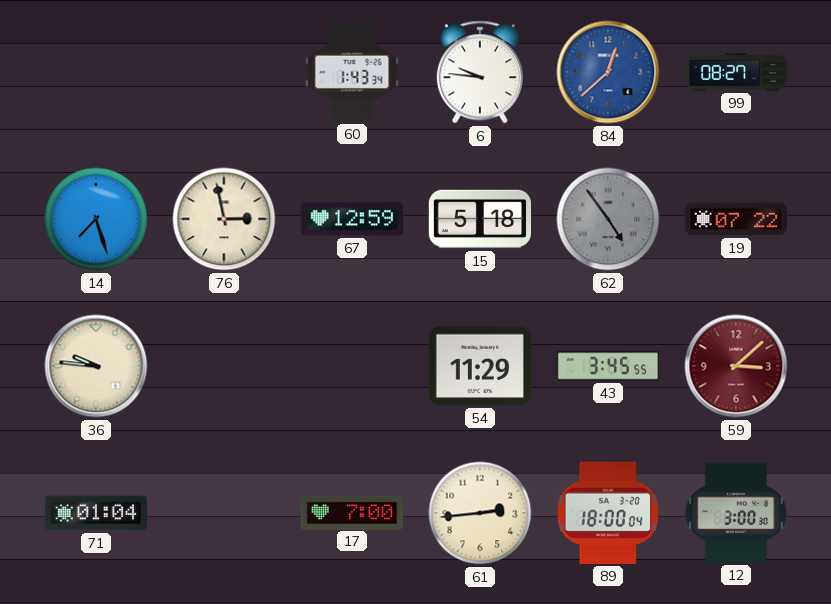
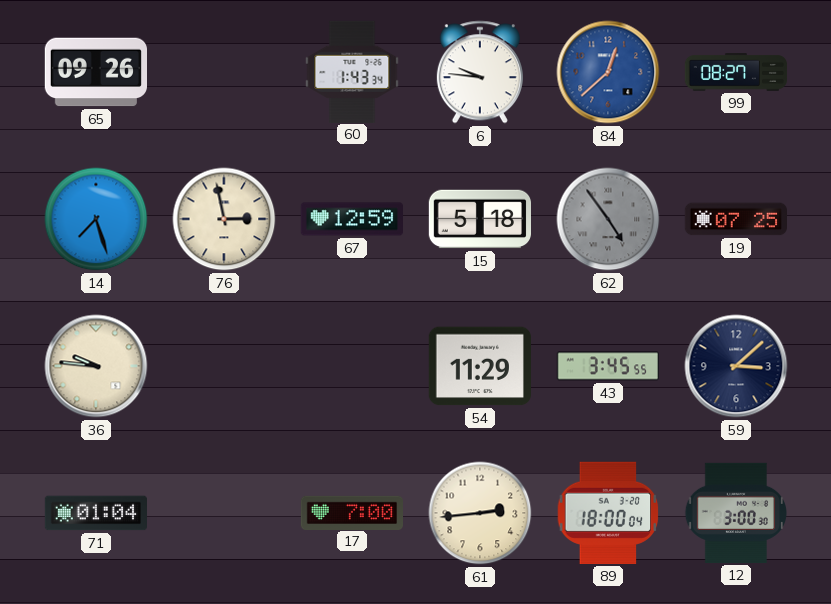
65: none -> 09:26 (95, 72)
19: 07:22 -> 07:25 (735, 219)
59 dial: burgundy -> navy (736, 366)
